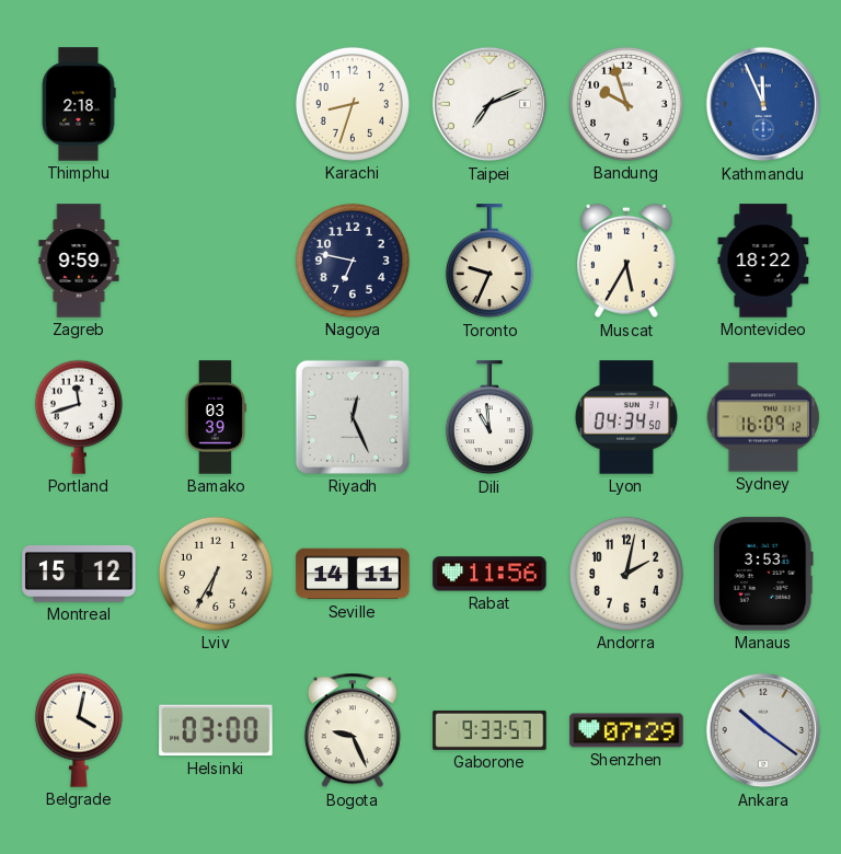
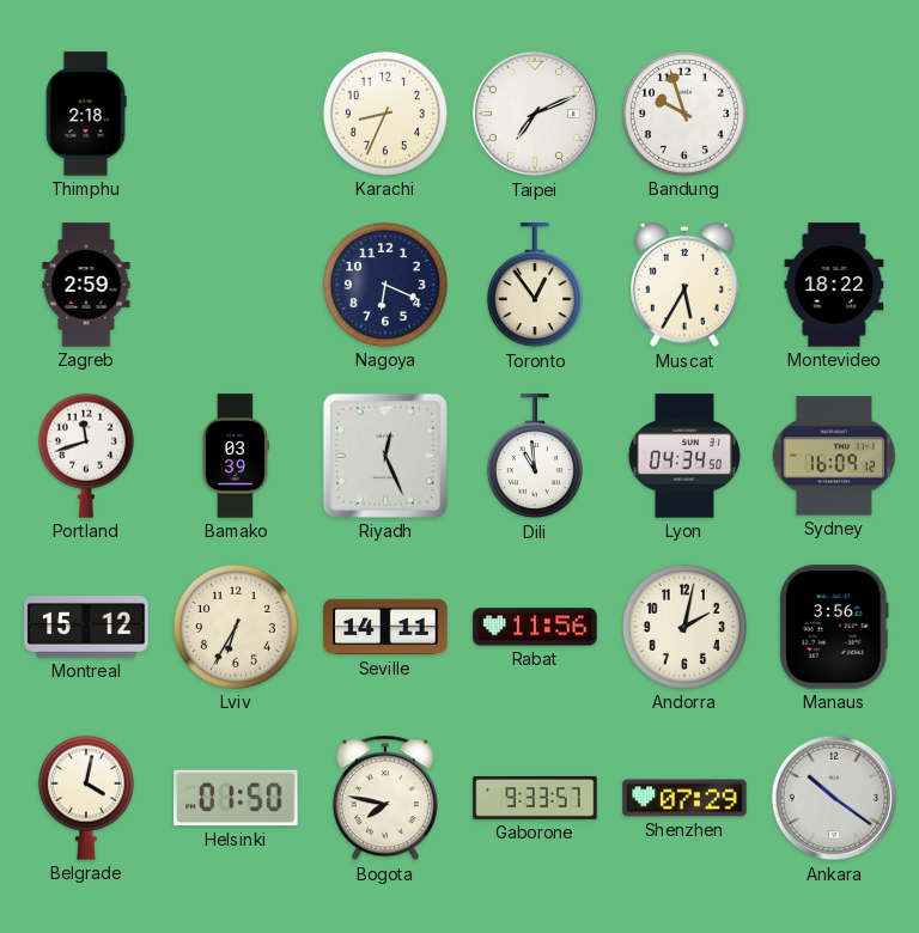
Karachi: 8:33 -> 8:34 (385, 114)
Kathmandu: 11:56 -> none (763, 104)
Zagreb: 9:59 -> 2:59 (86, 285)
Nagoya: 6:47 -> 6:19 (385, 285)
Toronto: 9:34 -> 12:54 (535, 286)
Manaus: 3:53 -> 3:56 (834, 627)
Helsinki: 03:00 -> 01:50 (236, 798)
Bogota: 9:26 -> 7:47 (385, 798)
